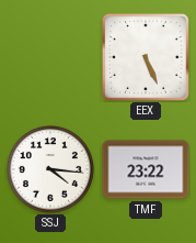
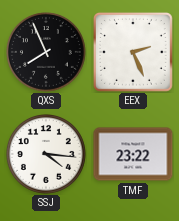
QXS: none -> 7:56 (47, 53)
EEX: 5:26 -> 2:26 (133, 52)
